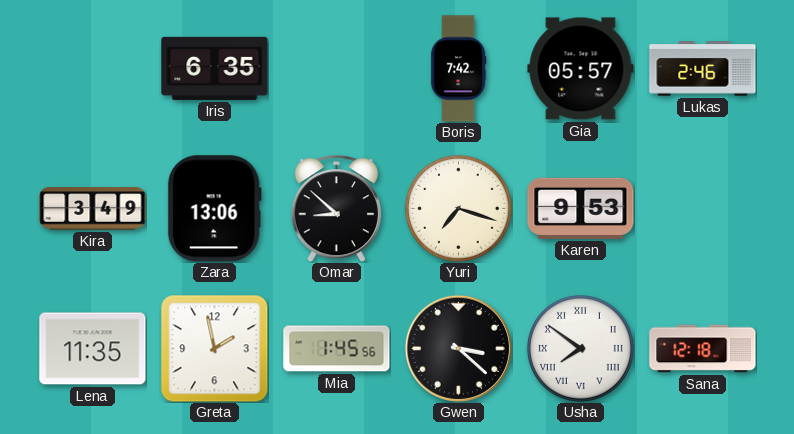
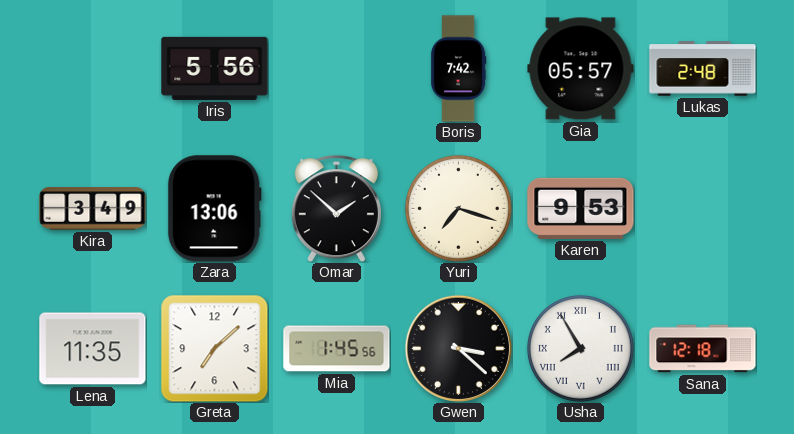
Iris: 6:35 -> 5:56 (215, 68)
Lukas: 2:46 -> 2:48 (703, 69)
Omar: 8:52 -> 1:52 (336, 209)
Greta: 1:58 -> 7:08 (214, 348)
Usha: 7:51 -> 7:55 (580, 348)
